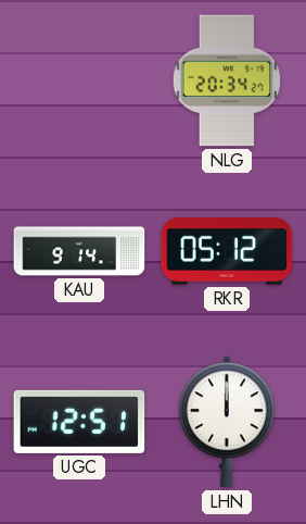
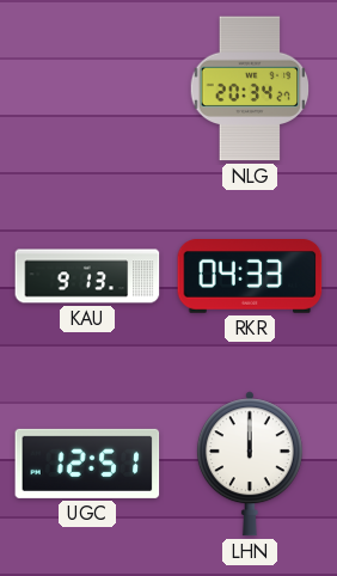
KAU: 9:14 -> 9:13 (87, 276)
RKR: 05:12 -> 04:33 (250, 277)
